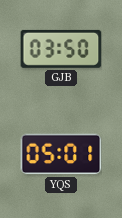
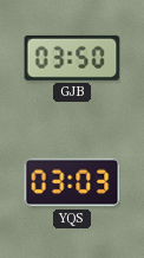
YQS: 05:01 -> 03:03 (72, 182)
